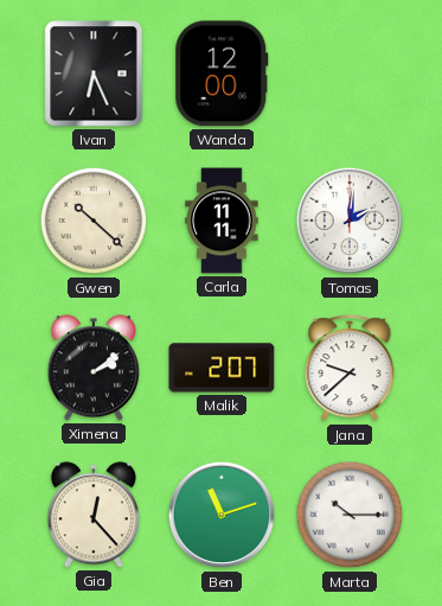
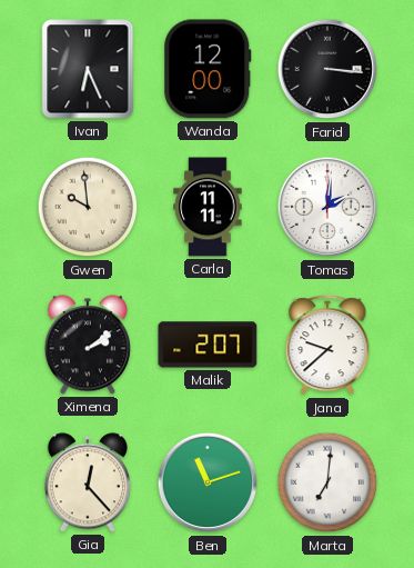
Farid: none -> 3:16 (327, 69)
Gwen: 10:22 -> 9:59 (88, 207)
Marta: 10:15 -> 7:01 (327, 482)
